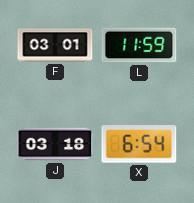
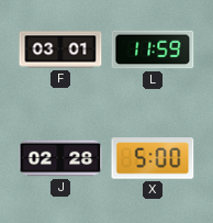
J: 03:18 -> 02:28 (60, 158)
X: 6:54 -> 5:00 (153, 158)
